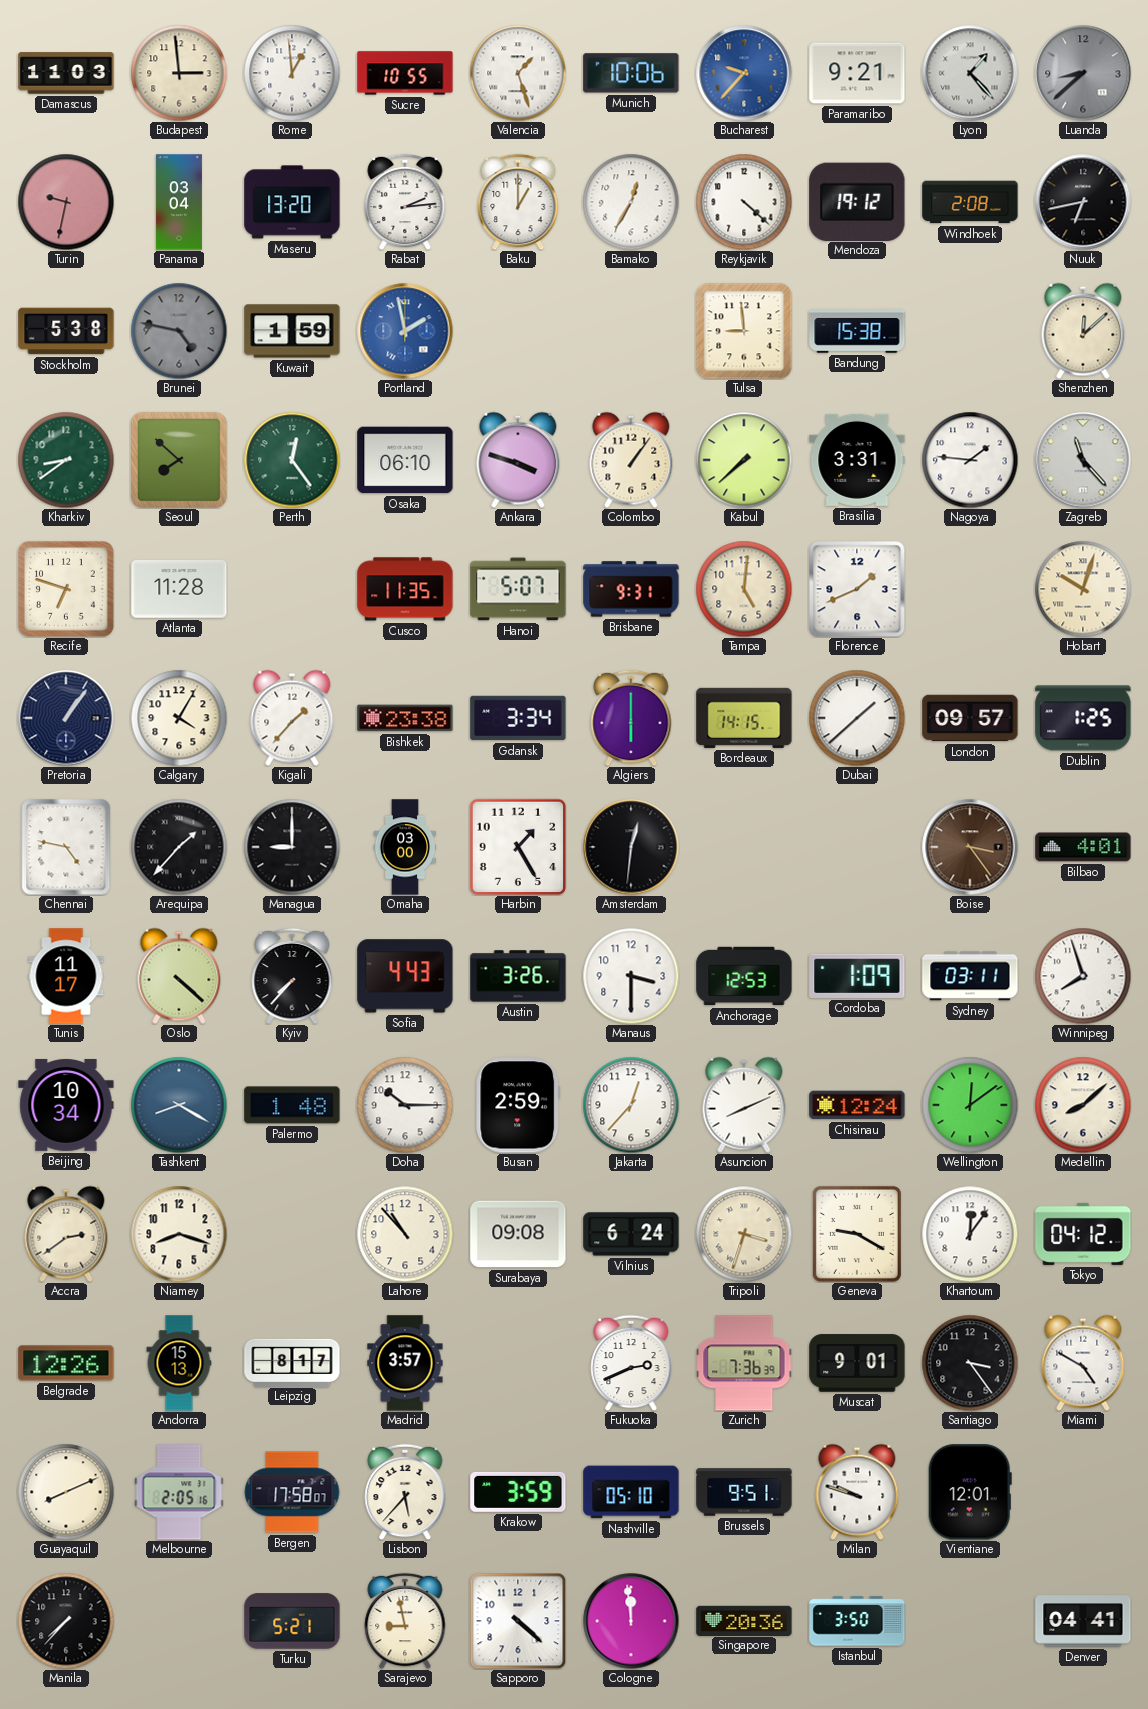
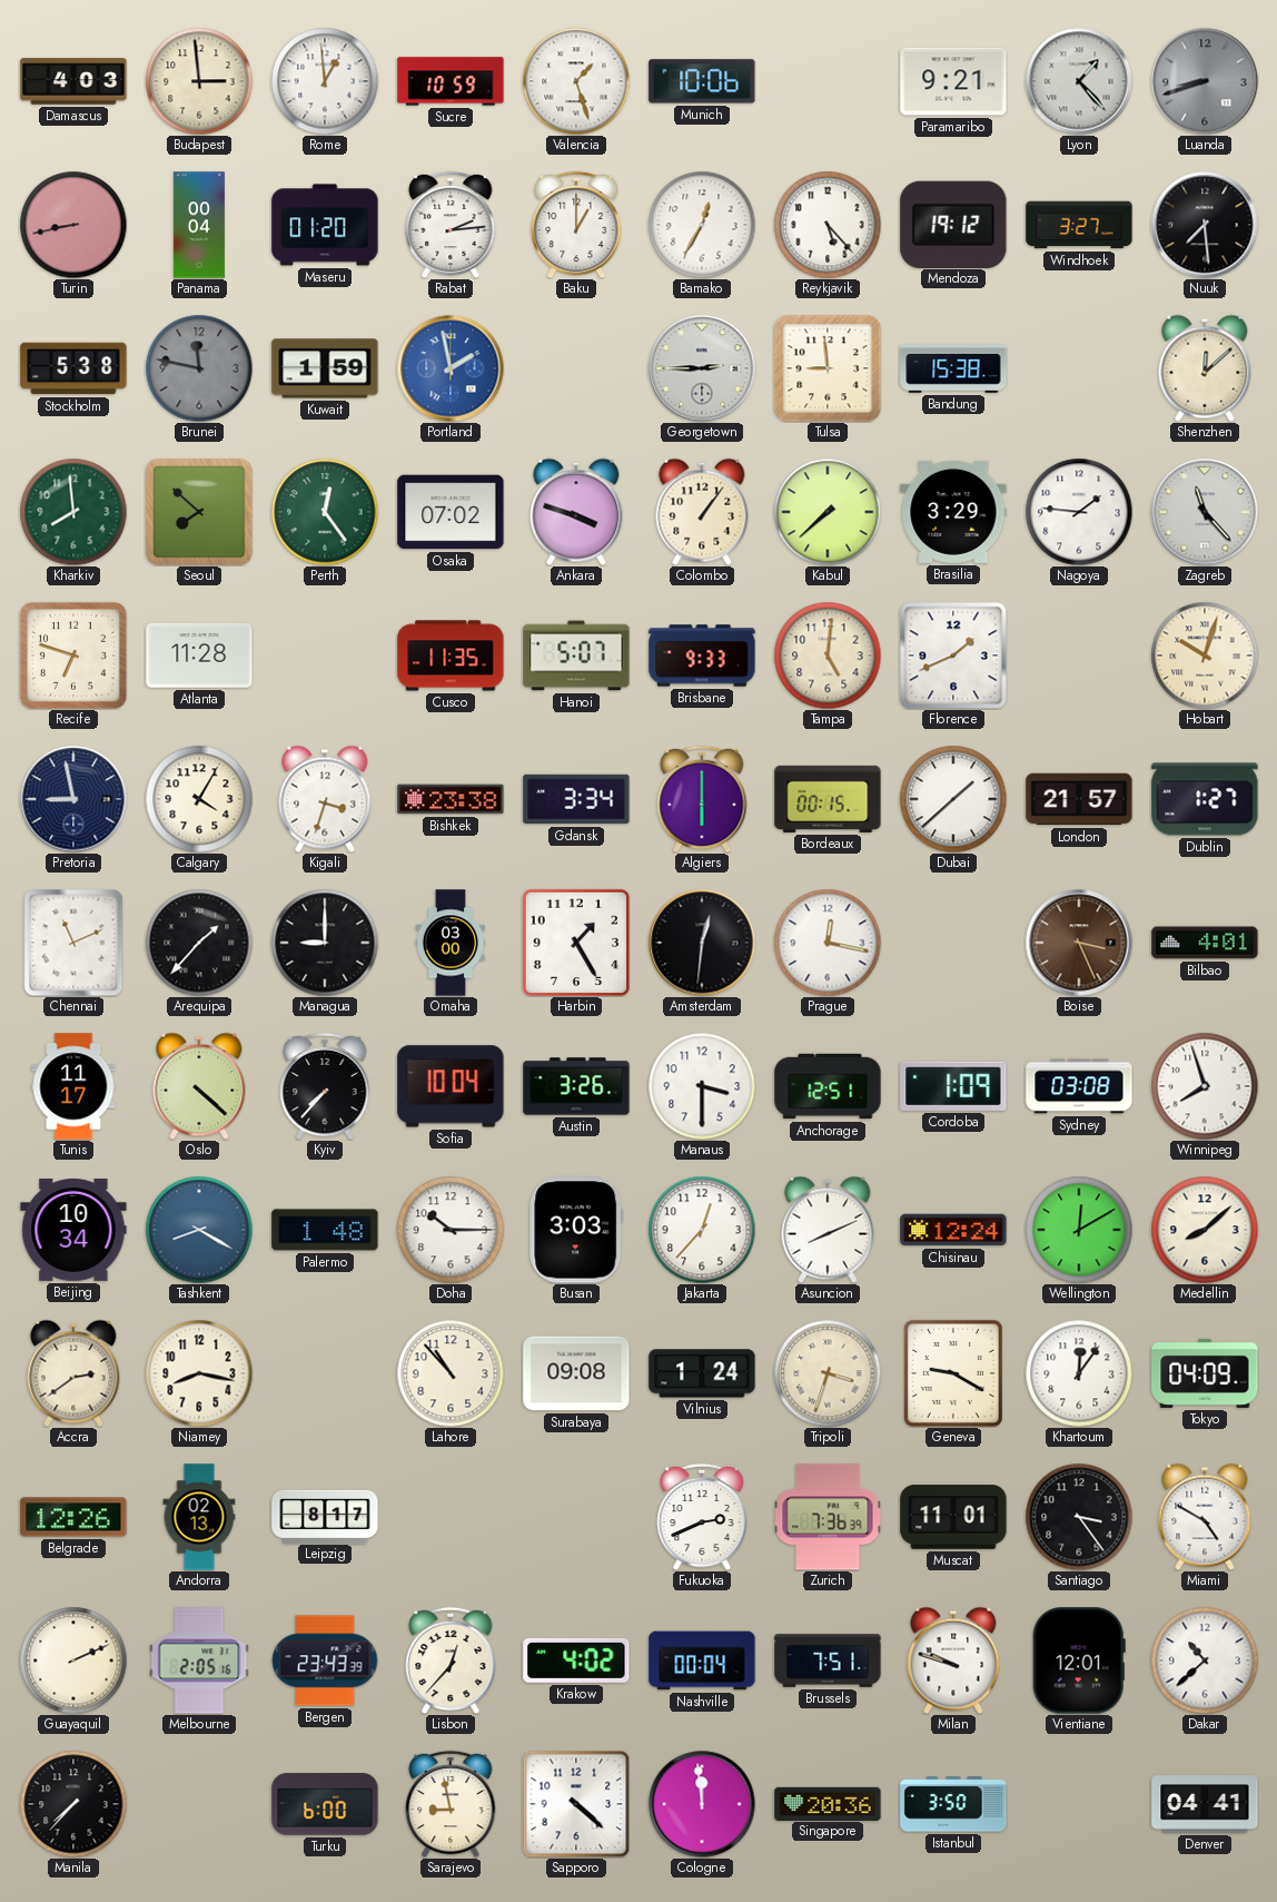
Damascus: 11:03 -> 4:03 (73, 81)
Sucre: 10:55 -> 10:59 (451, 81)
Bucharest: 9:37 -> none (744, 73)
Luanda: 8:38 -> 8:42 (1205, 81)
Turin: 9:32 -> 8:43 (73, 225)
Panama: 03:04 -> 00:04 (199, 225)
Maseru: 13:20 -> 01:20 (325, 225)
Reykjavik: 4:22 -> 5:23 (828, 225)
Windhoek: 2:08 -> 3:27 (1079, 225)
Nuuk: 6:43 -> 7:29 (1205, 225)
Brunei: 4:47 -> 11:47 (199, 368)
Georgetown: none -> 2:45 (702, 368)
Kharkiv: 8:39 -> 7:59 (73, 512)
Osaka: 06:10 -> 07:02 (451, 512)
Brasilia: 3:31 -> 3:29 (953, 512)
Brisbane: 9:31 -> 9:33 (702, 656)
Pretoria: 1:06 -> 8:58 (73, 799)
Kigali: 1:37 -> 3:33 (325, 799)
Bordeaux: 14:15 -> 00:15 (828, 799)
London: 09:57 -> 21:57 (1079, 799)
Dublin: 1:25 -> 1:27 (1205, 799)
Chennai: 4:47 -> 11:11 (73, 943)
Prague: none -> 12:17 (828, 943)
Boise: 3:24 -> 3:26 (1079, 943)
Sofia: 4:43 -> 10:04 (451, 1086)
Anchorage: 12:53 -> 12:51 (828, 1086)
Sydney: 03:11 -> 03:08 (1079, 1086)
Busan: 2:59 -> 3:03 (576, 1230)
Wellington: 12:09 -> 12:10 (1079, 1230)
Niamey: 8:18 -> 8:17 (199, 1373)
Vilnius: 6:24 -> 1:24 (702, 1373)
Tokyo: 04:12 -> 04:09 (1205, 1373)
Andorra: 15:13 -> 02:13 (199, 1517)
Madrid: 3:57 -> none (405, 1363)
Muscat: 9:01 -> 11:01 (953, 1517)
Guayaquil: 8:11 -> 2:11 (73, 1660)
Bergen: 17:58 -> 23:43 (325, 1660)
Lisbon: 5:37 -> 12:37 (451, 1660)
Krakow: 3:59 -> 4:02 (576, 1660)
Nashville: 05:10 -> 00:04 (702, 1660)
Brussels: 9:51 -> 7:51 (828, 1660)
Dakar: none -> 10:38 (1205, 1660)
Turku: 5:21 -> 6:00 (325, 1804)
